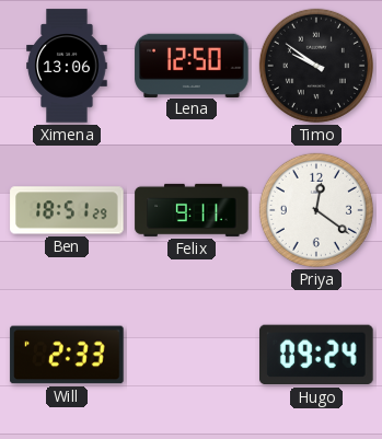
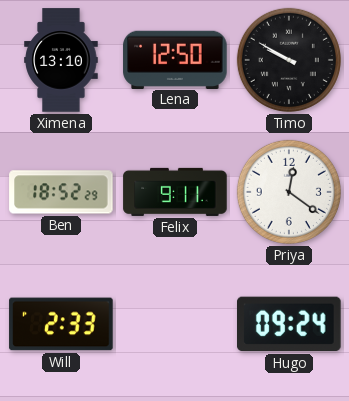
Ximena: 13:06 -> 13:10 (61, 60)
Timo: 9:51 -> 9:50 (289, 60)
Ben: 18:51 -> 18:52 (61, 192)
